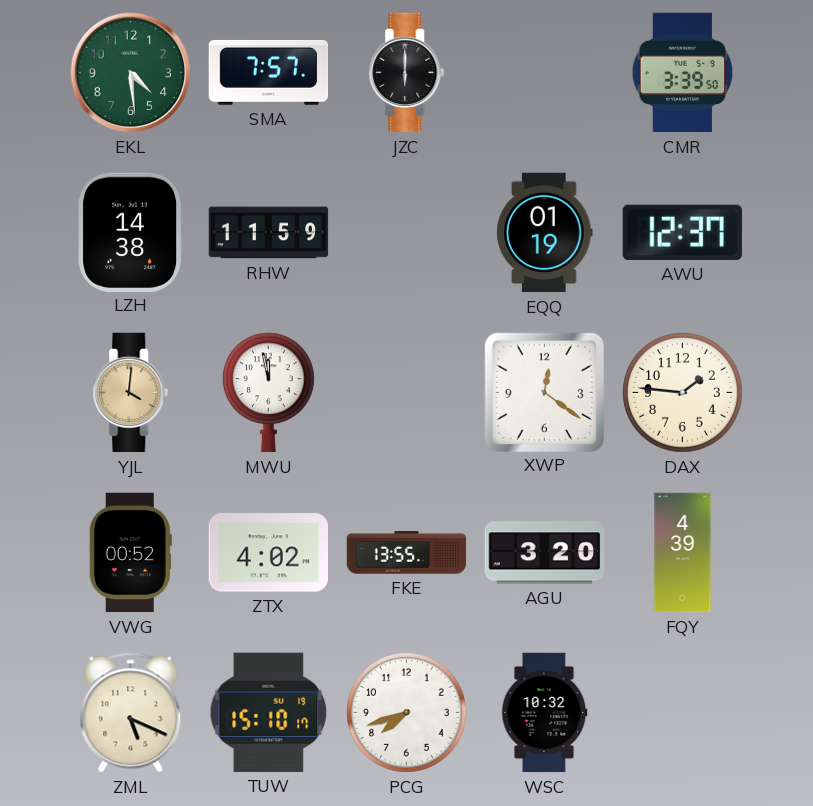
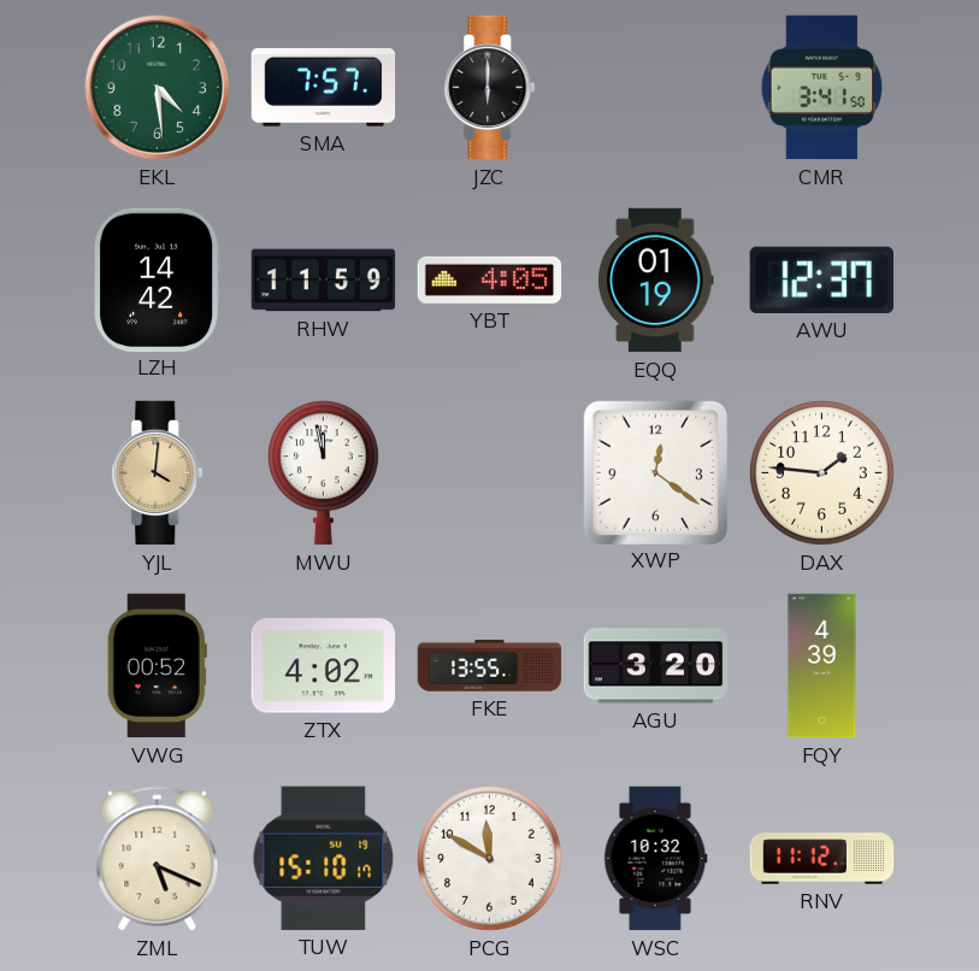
CMR: 3:39 -> 3:41 (822, 88)
LZH: 14:38 -> 14:42 (157, 279)
YBT: none -> 4:05 (490, 279)
PCG: 7:42 -> 11:50 (490, 859)
RNV: none -> 11:12 (822, 859)
